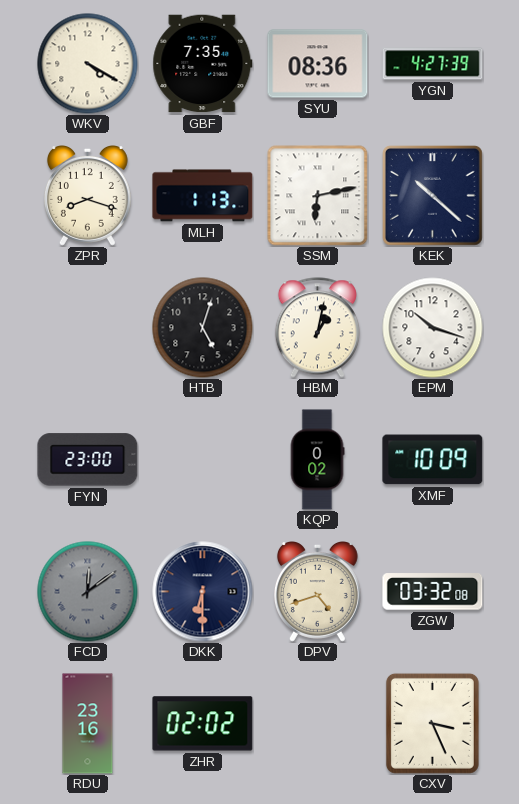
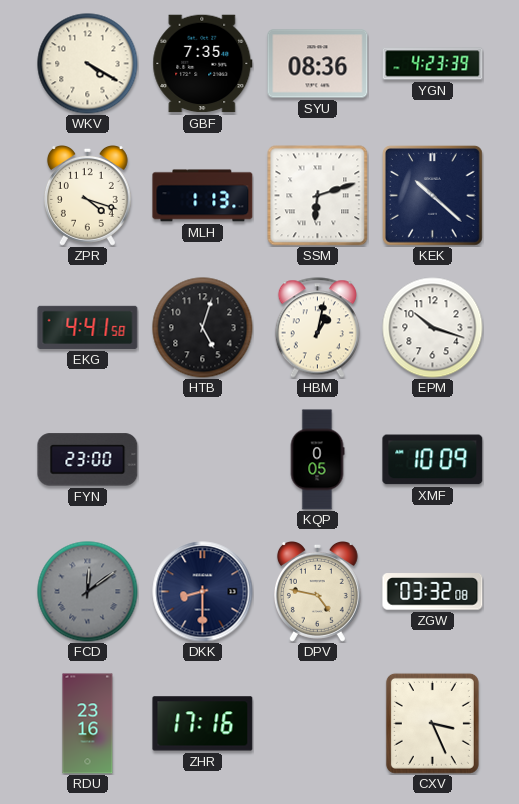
YGN: 4:27 -> 4:23 (433, 64)
ZPR: 8:18 -> 4:18 (87, 196)
SSM: 6:13 -> 6:12 (318, 196)
EKG: none -> 4:41 (88, 327)
KQP: 0:02 -> 0:05 (317, 460)
DKK: 6:30 -> 8:30 (203, 592)
DPV: 4:42 -> 4:47 (317, 592)
ZHR: 02:02 -> 17:16 (203, 724)
